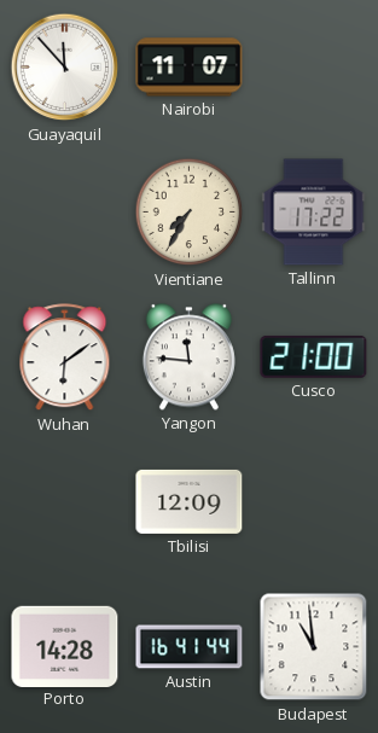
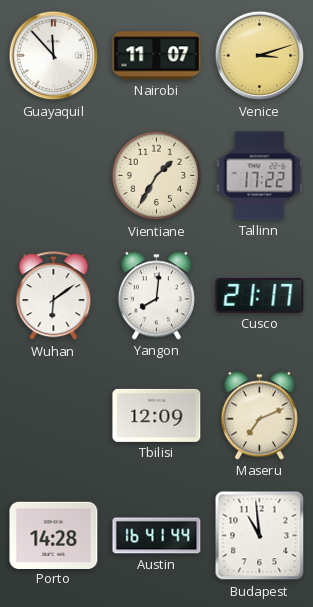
Venice: none -> 3:12 (260, 56)
Vientiane: 7:35 -> 1:35 (157, 176)
Yangon: 11:46 -> 8:01 (156, 296)
Cusco: 21:00 -> 21:17 (260, 295)
Maseru: none -> 7:11 (259, 416)
